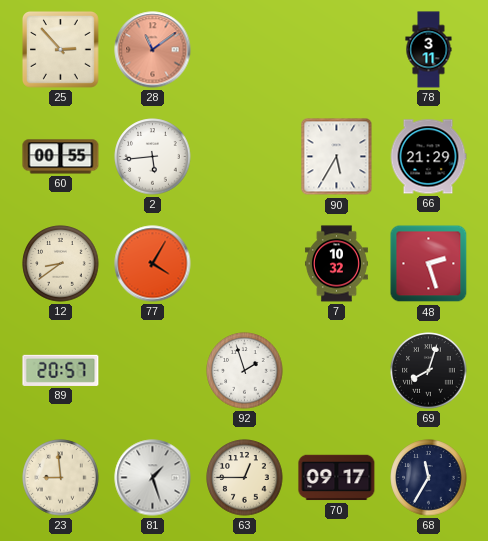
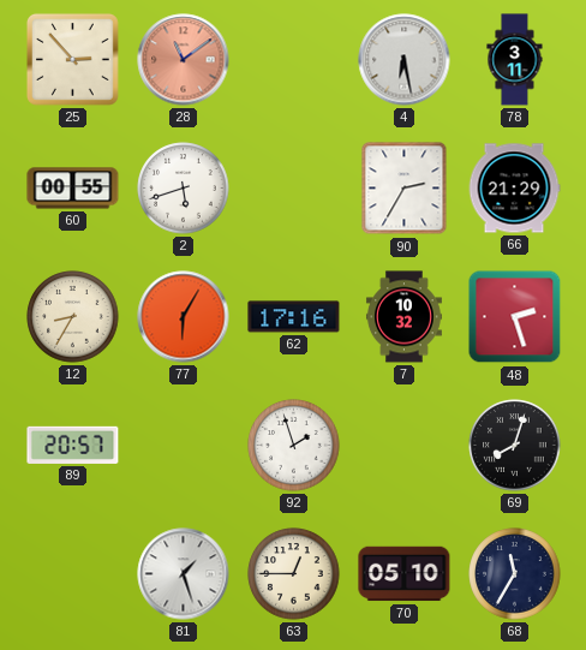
4: none -> 6:28 (405, 60)
2: 5:44 -> 5:42 (184, 189)
90: 5:35 -> 2:35 (405, 189)
12: 8:39 -> 8:35 (73, 317)
77: 4:05 -> 6:05 (184, 317)
62: none -> 17:16 (294, 317)
23: 8:59 -> none (61, 478)
70: 09:17 -> 05:10 (405, 574)
